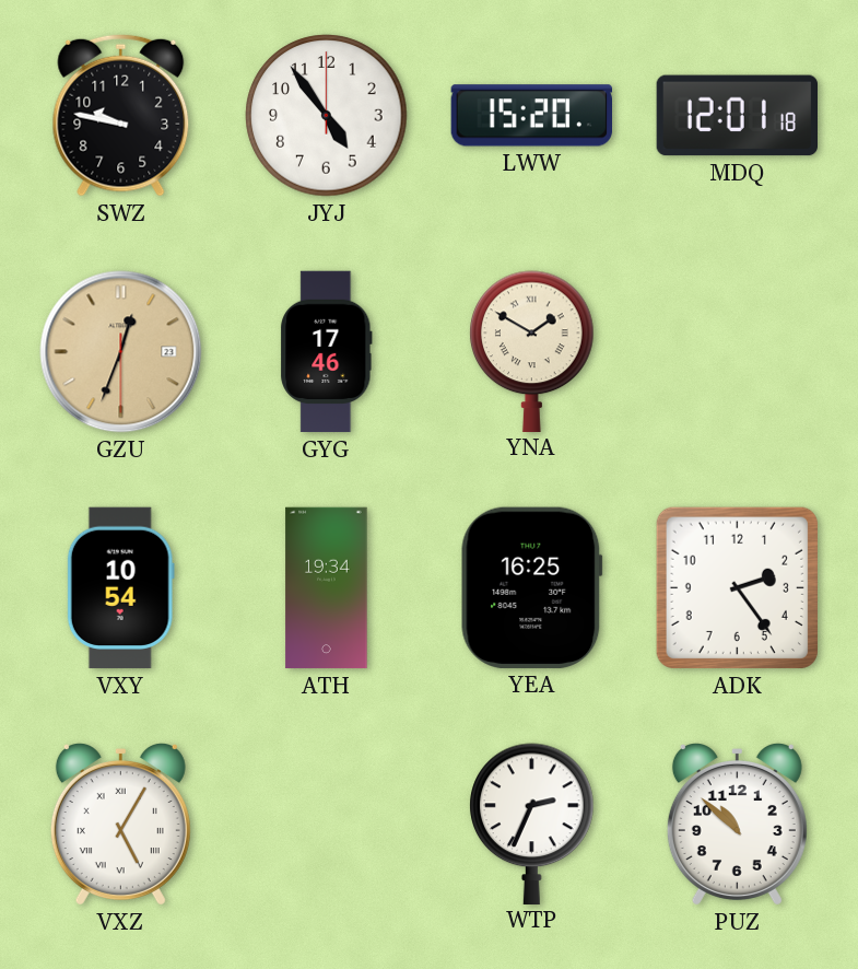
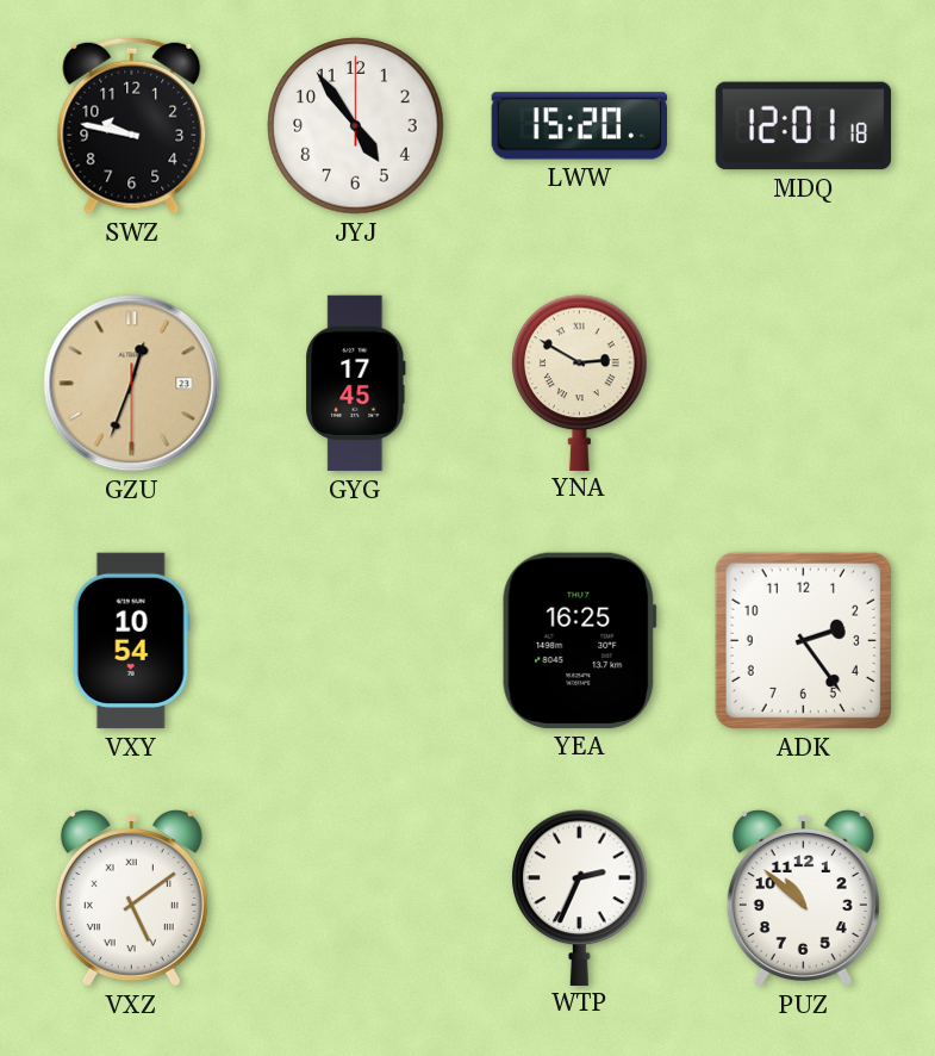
GYG: 17:46 -> 17:45 (356, 384)
YNA: 1:50 -> 2:50 (580, 383)
ATH: 19:34 -> none (327, 588)
VXZ: 5:05 -> 5:09 (131, 899)
